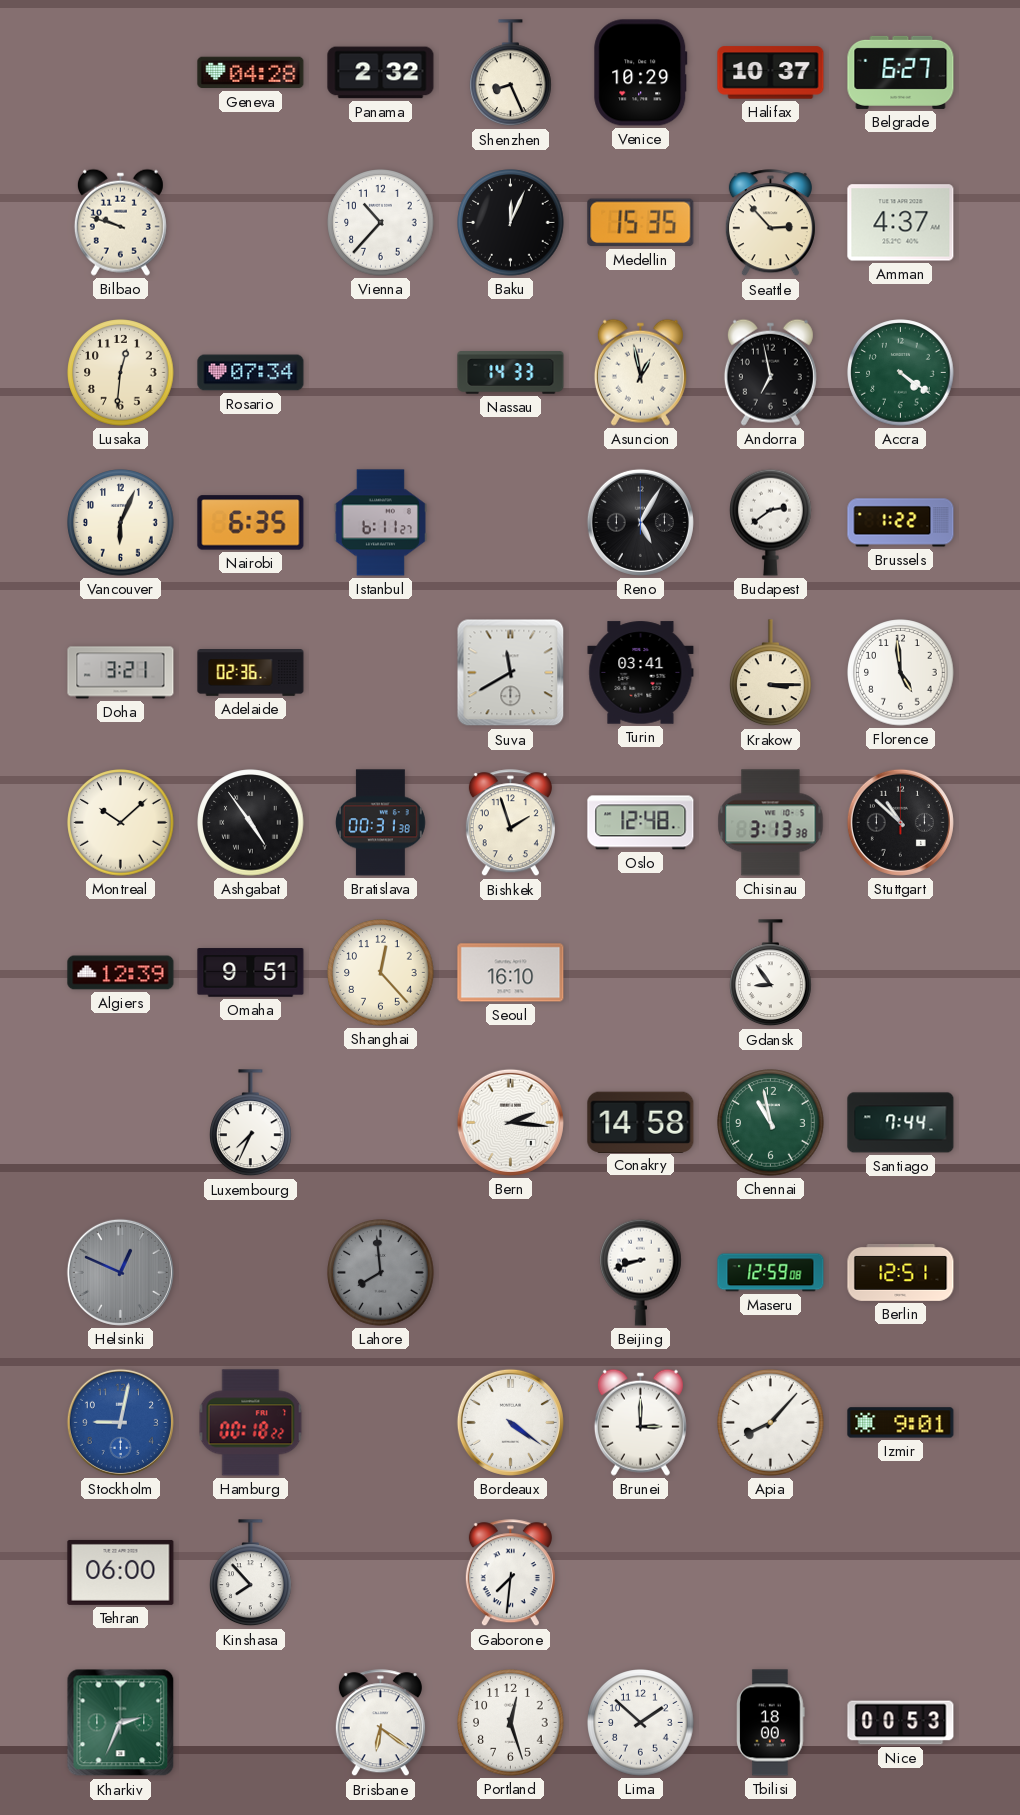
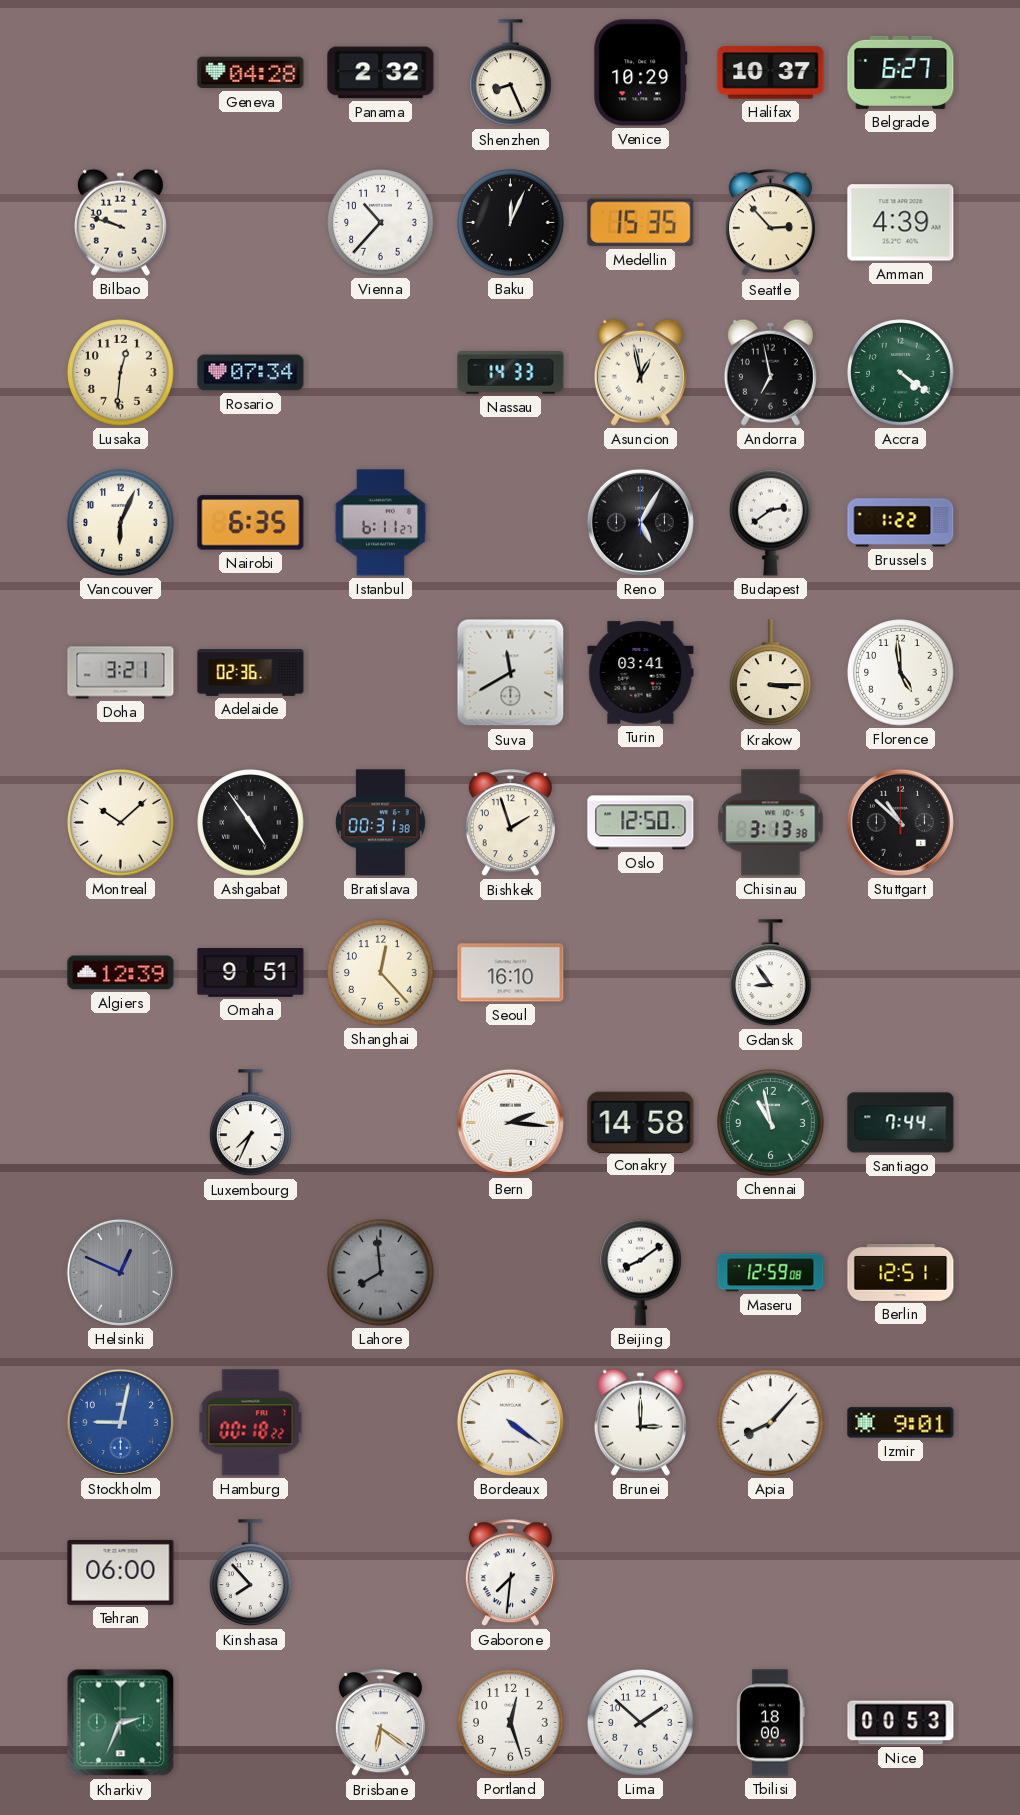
Amman: 4:37 -> 4:39 (901, 223)
Oslo: 12:48 -> 12:50 (641, 823)
Beijing: 8:42 -> 8:09 (641, 1272)
